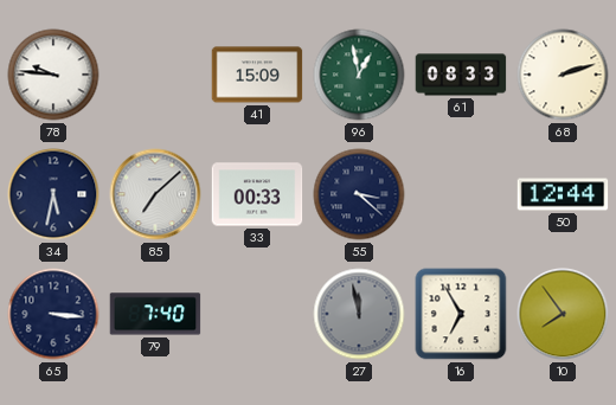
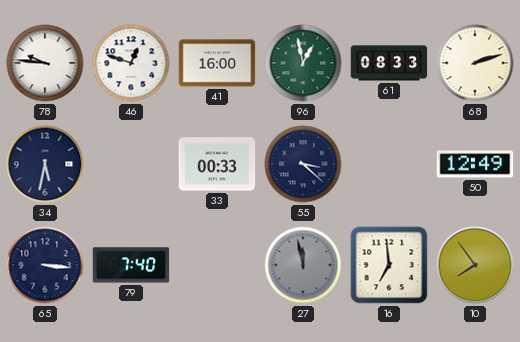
46: none -> 12:48 (131, 63)
41: 15:09 -> 16:00 (217, 63)
85: 7:08 -> none (155, 194)
50: 12:44 -> 12:49 (475, 164)
16: 6:55 -> 6:59 (389, 265)
